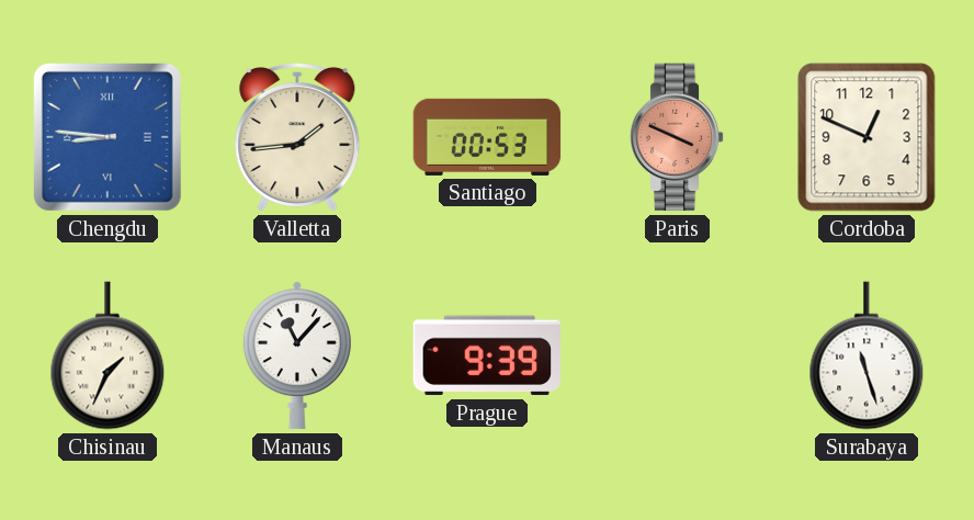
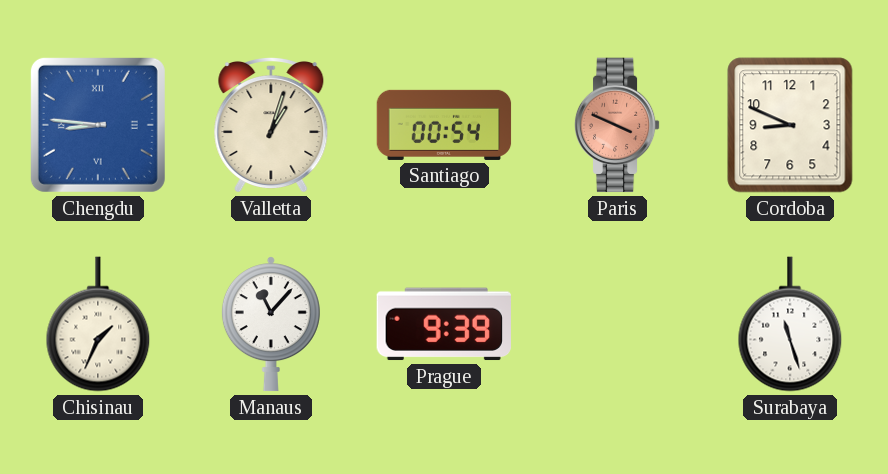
Valletta: 1:44 -> 1:03 (271, 125)
Santiago: 00:53 -> 00:54 (444, 125)
Cordoba: 12:49 -> 8:49 (790, 125)
